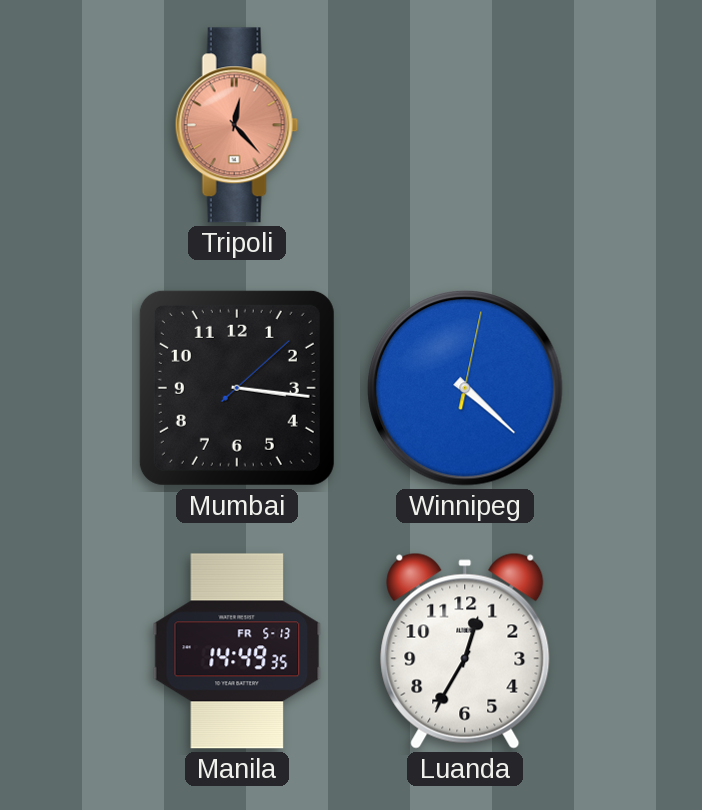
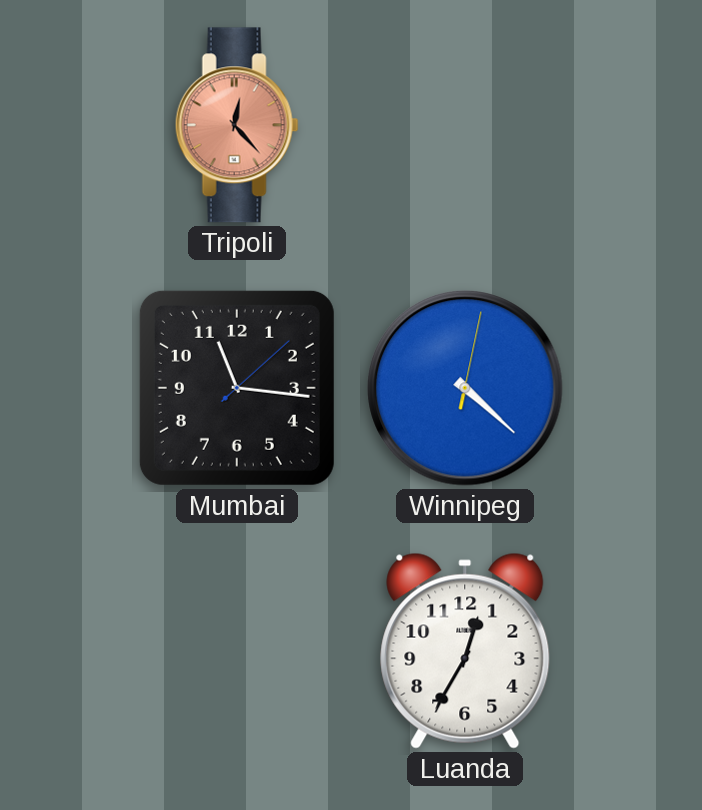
Mumbai: 3:16 -> 11:16 (237, 388)
Manila: 14:49 -> none (237, 651)
